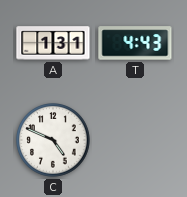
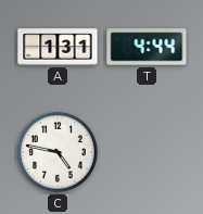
T: 4:43 -> 4:44 (147, 47)
C: 4:49 -> 4:47 (58, 152)
